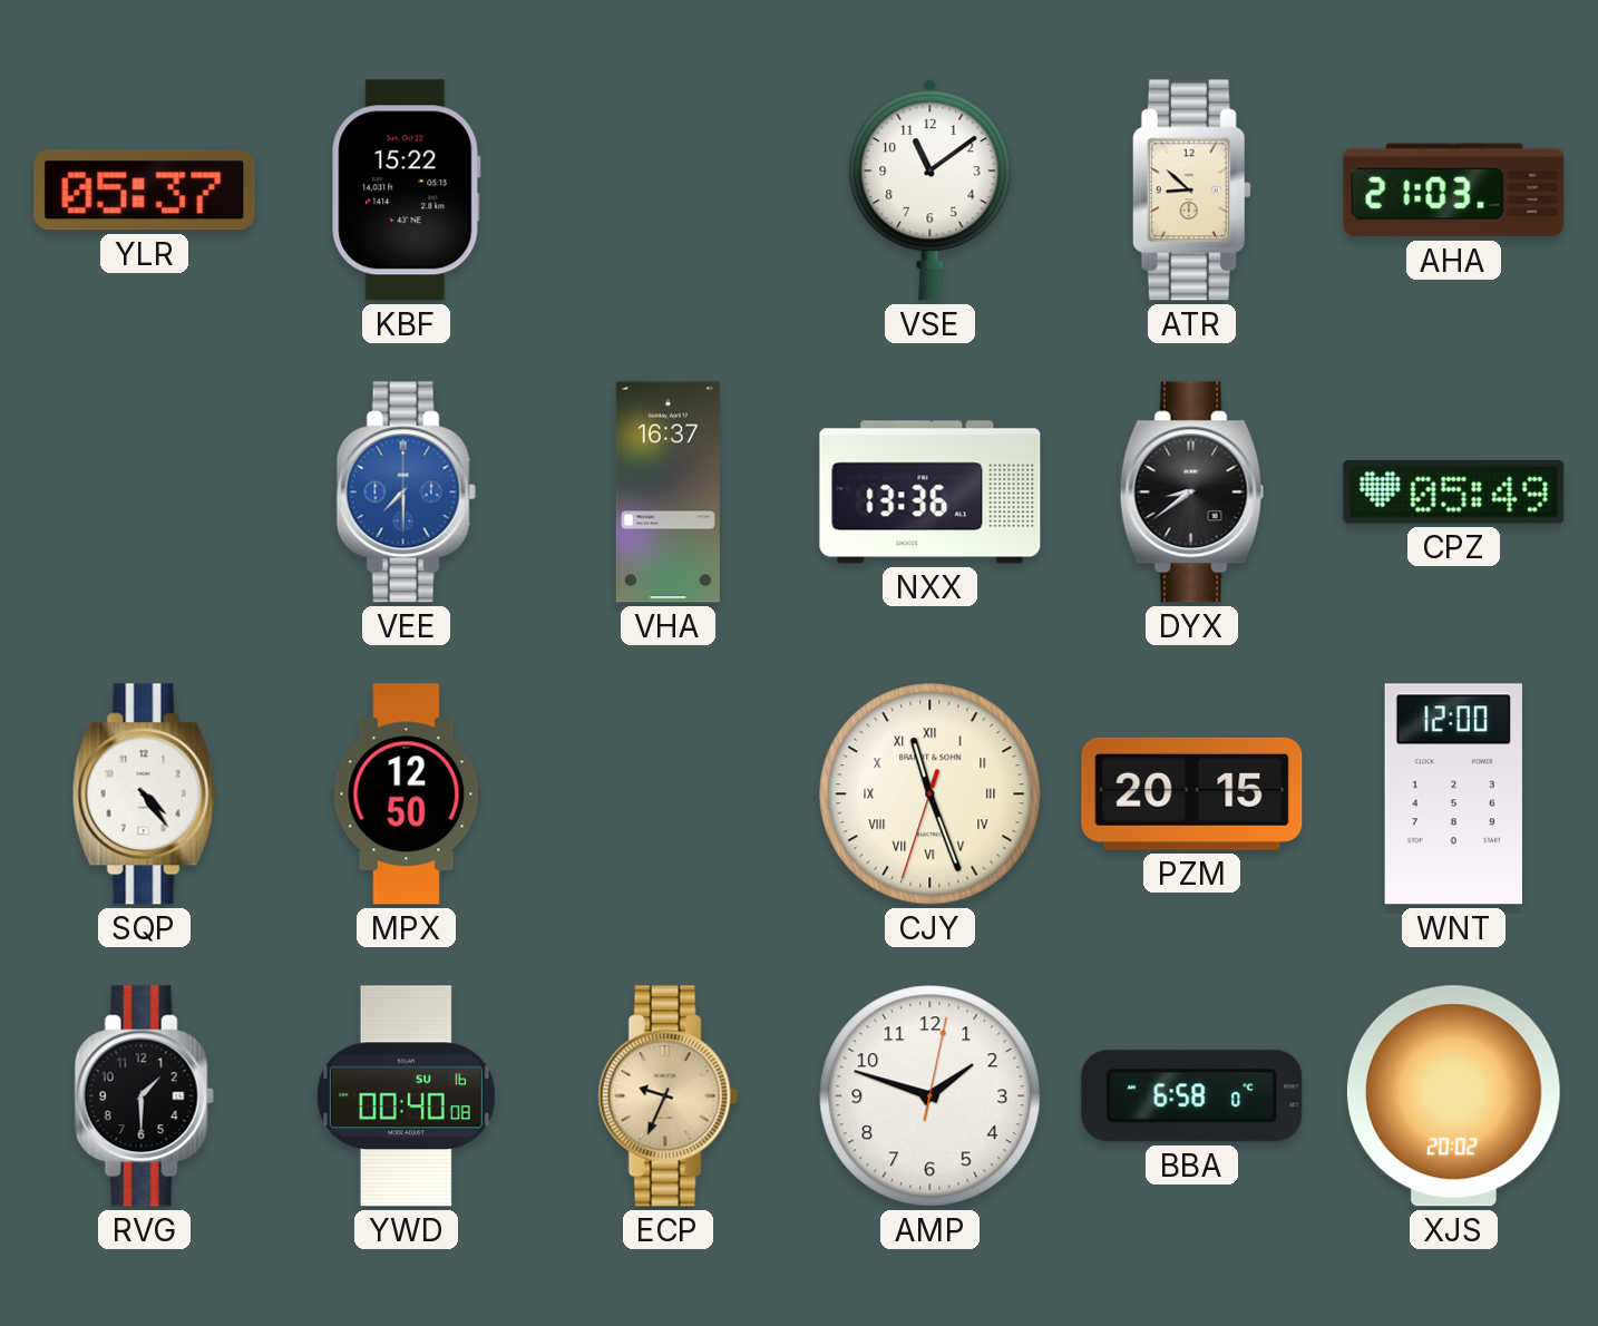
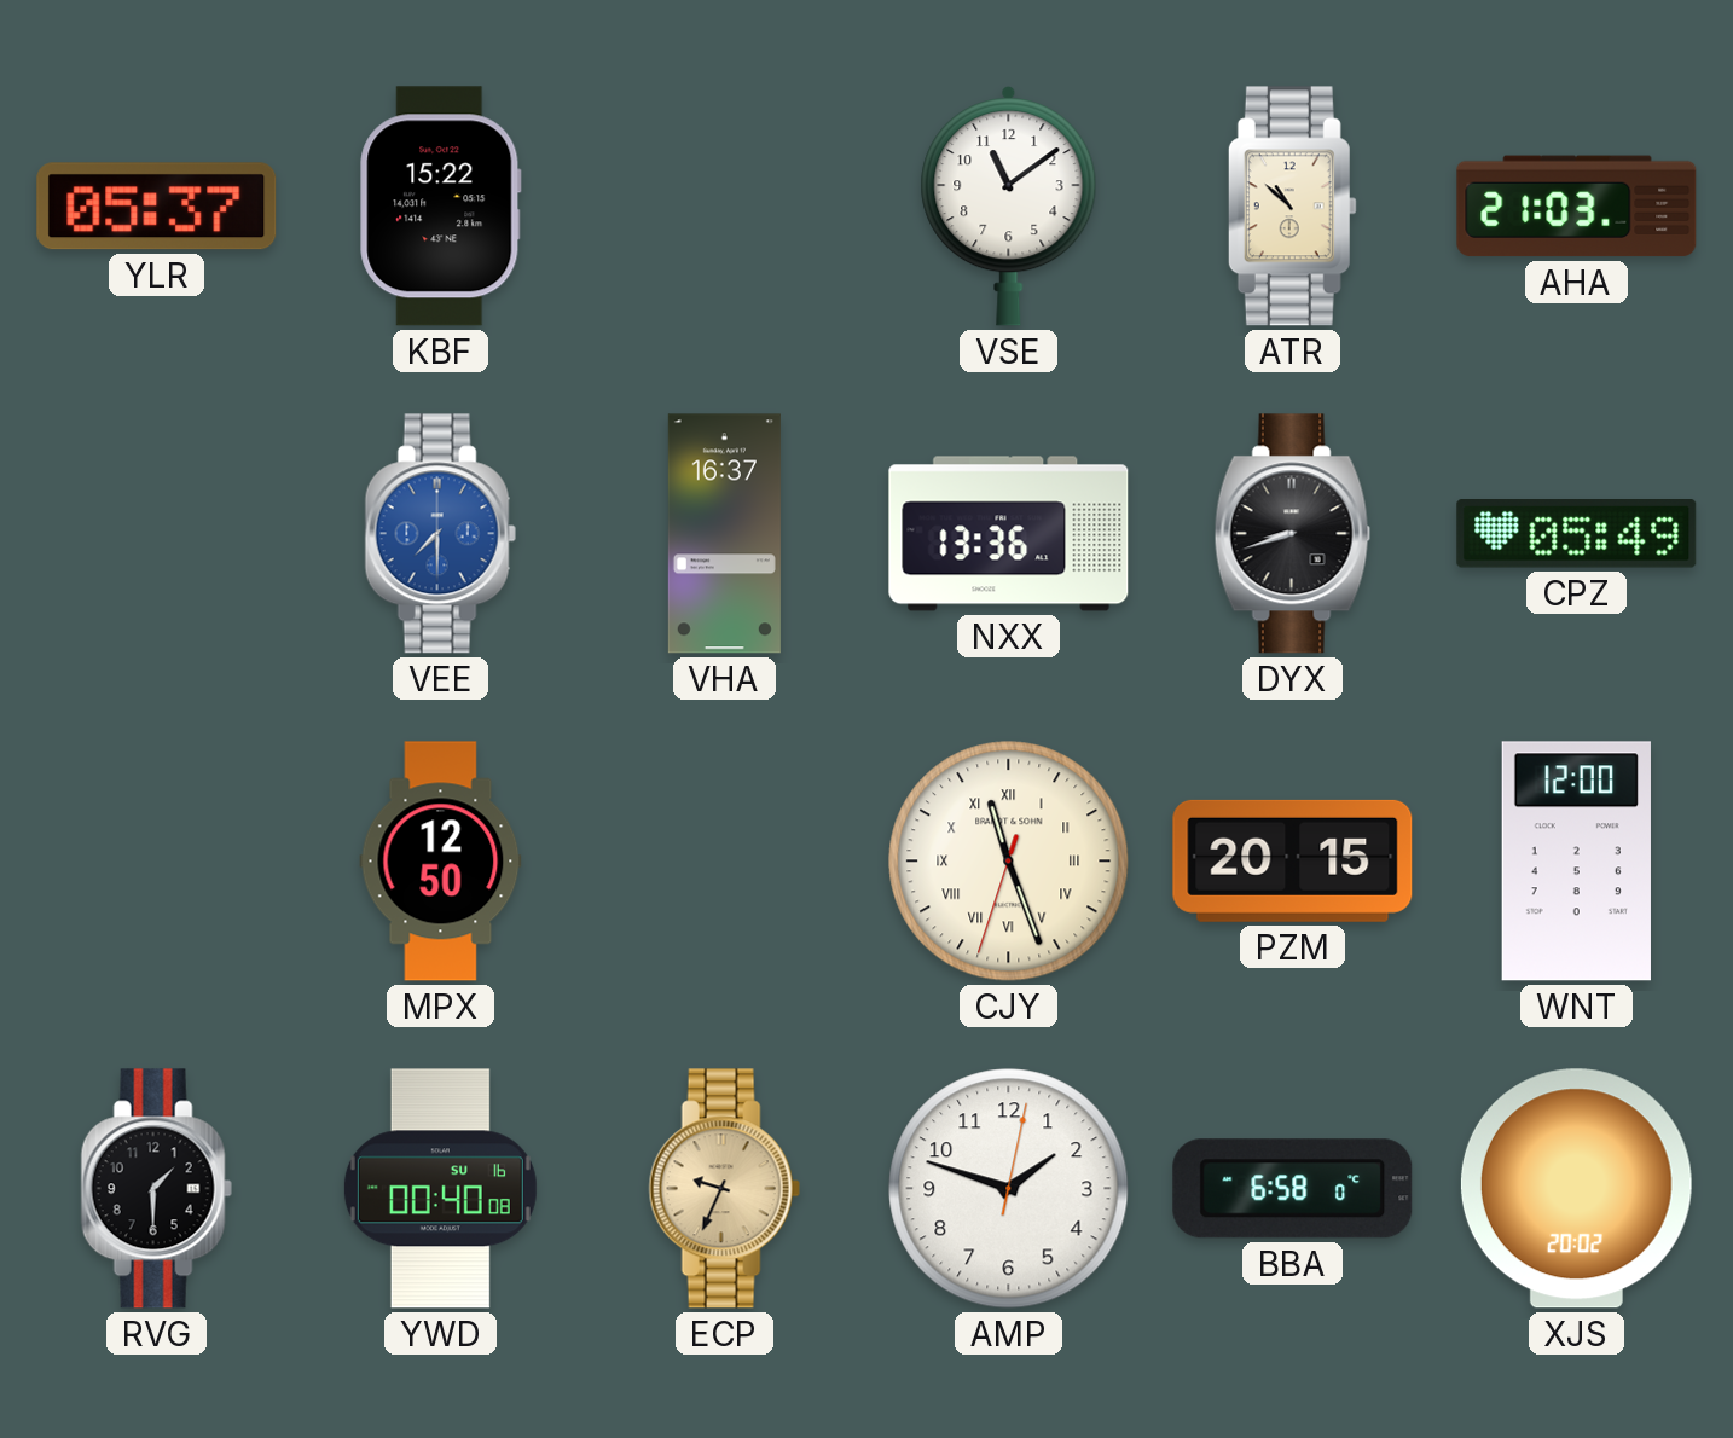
ATR: 8:52 -> 10:52 (1292, 207)
DYX: 8:39 -> 8:42 (1292, 534)
SQP: 4:24 -> none (144, 794)
